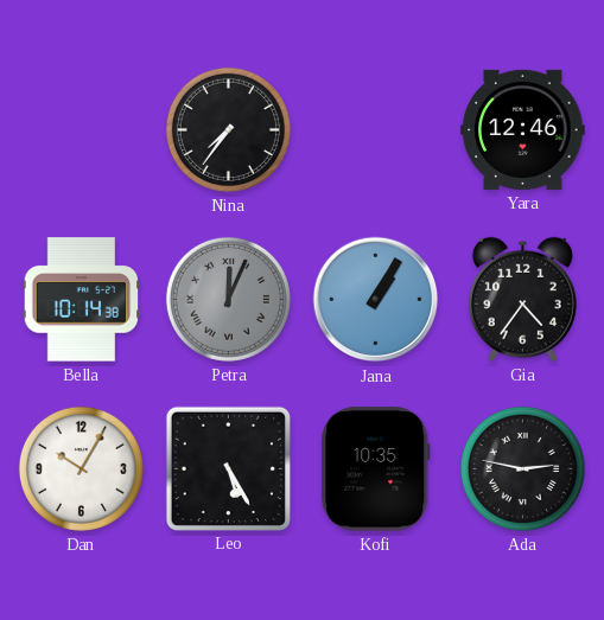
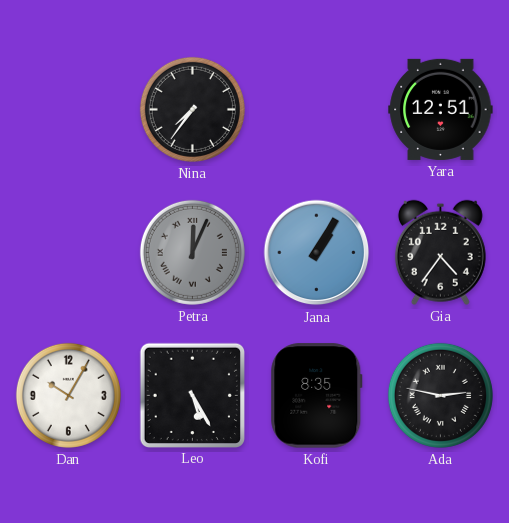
Yara: 12:46 -> 12:51 (441, 109)
Bella: 10:14 -> none (82, 300)
Kofi: 10:35 -> 8:35 (317, 396)
